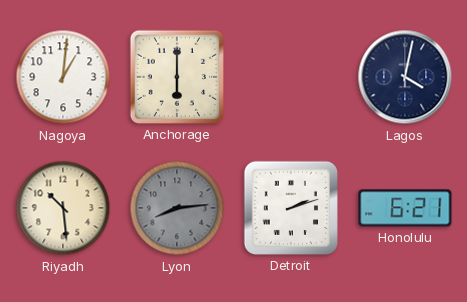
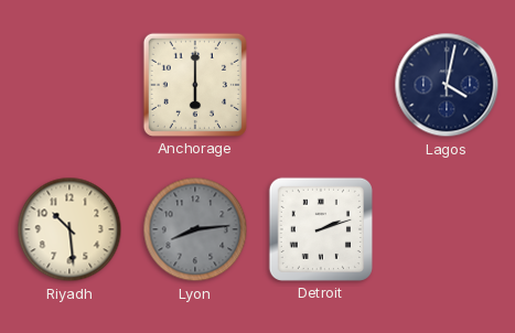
Nagoya: 1:01 -> none (63, 77)
Honolulu: 6:21 -> none (405, 208)
